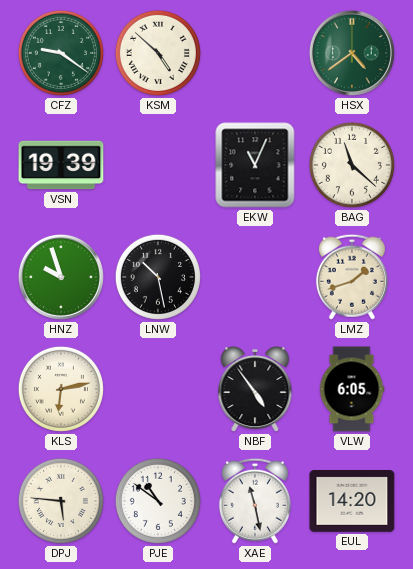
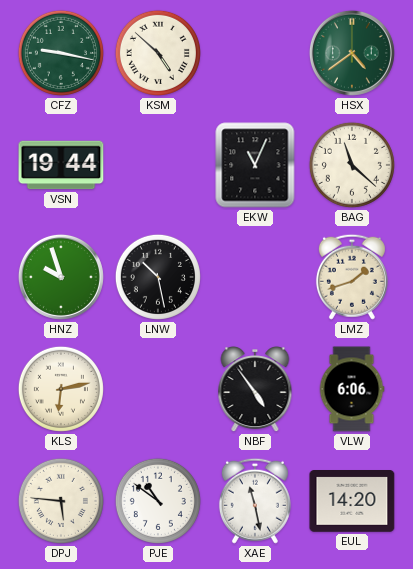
CFZ: 9:21 -> 9:17 (61, 53)
VSN: 19:39 -> 19:44 (61, 165)
VLW: 6:05 -> 6:06 (352, 389)
